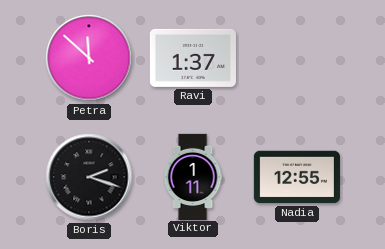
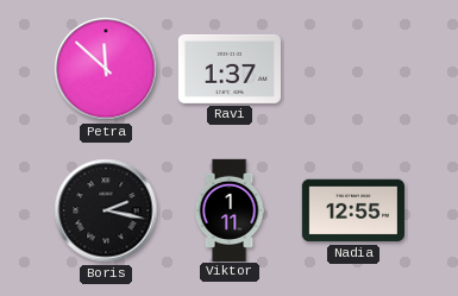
Boris: 2:18 -> 2:17 (106, 210)
